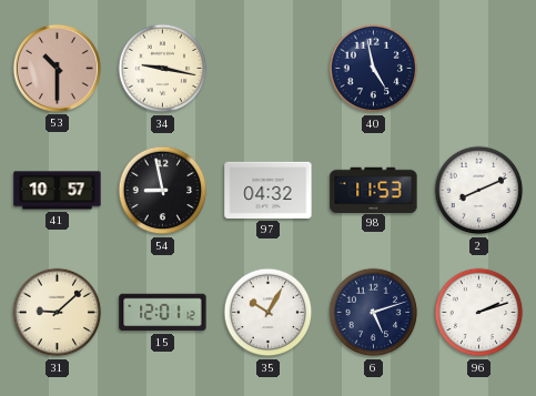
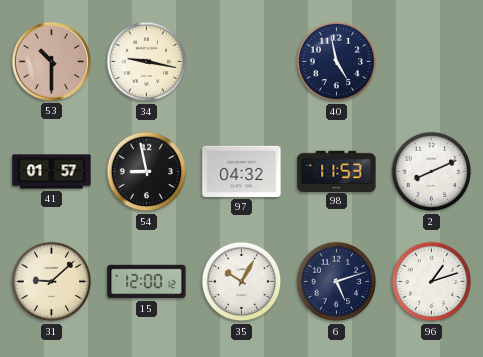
41: 10:57 -> 01:57 (52, 172)
15: 12:01 -> 12:00 (147, 282)
96: 2:12 -> 1:12 (432, 282)
